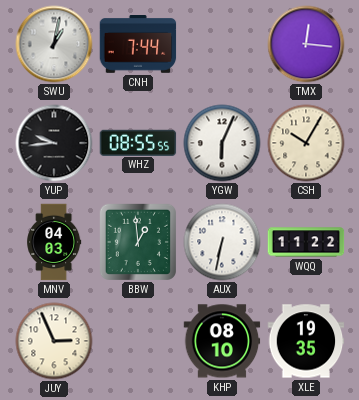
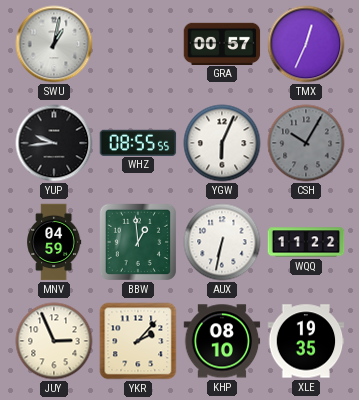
CNH: 7:44 -> none (138, 45)
GRA: none -> 00:57 (222, 43)
TMX: 12:16 -> 12:34 (306, 44)
CSH dial: cream -> grey (306, 143)
MNV: 04:03 -> 04:59 (54, 242)
YKR: none -> 2:07 (138, 341)
